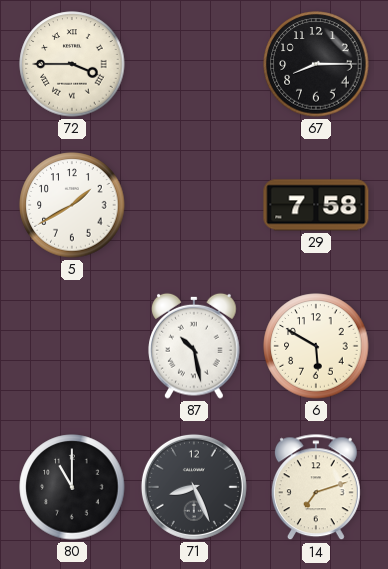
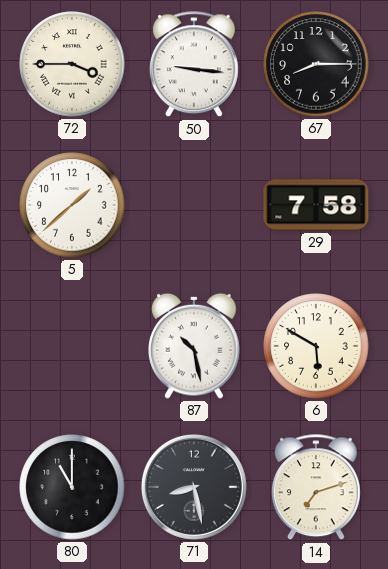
50: none -> 9:16 (194, 65)
5: 1:40 -> 1:38 (72, 205)
71: 8:26 -> 8:28 (194, 487)
